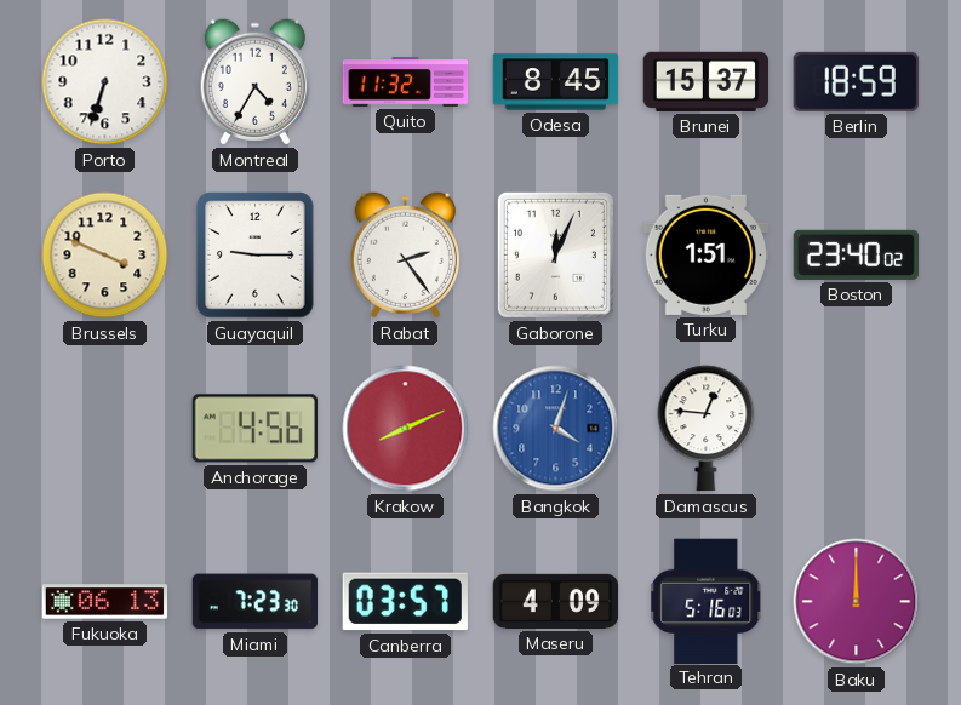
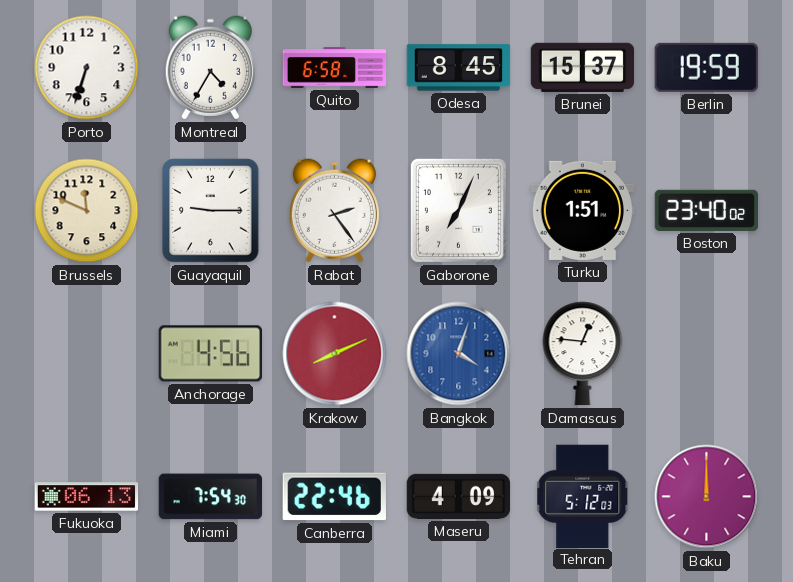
Quito: 11:32 -> 6:58 (335, 68)
Berlin: 18:59 -> 19:59 (706, 67)
Brussels: 3:49 -> 11:49 (87, 211)
Gaborone: 12:04 -> 7:04 (458, 210)
Miami: 7:23 -> 7:54 (210, 497)
Canberra: 03:57 -> 22:46 (334, 497)
Tehran: 5:16 -> 5:12 (583, 496)
